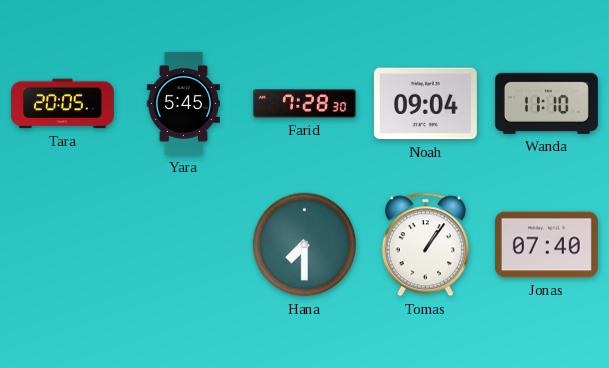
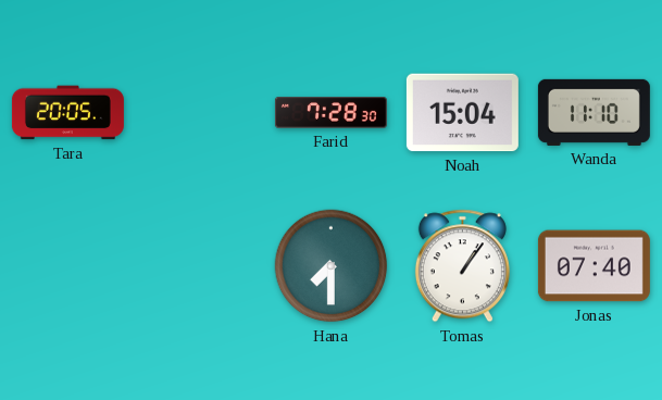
Yara: 5:45 -> none (183, 103)
Noah: 09:04 -> 15:04 (462, 113)
